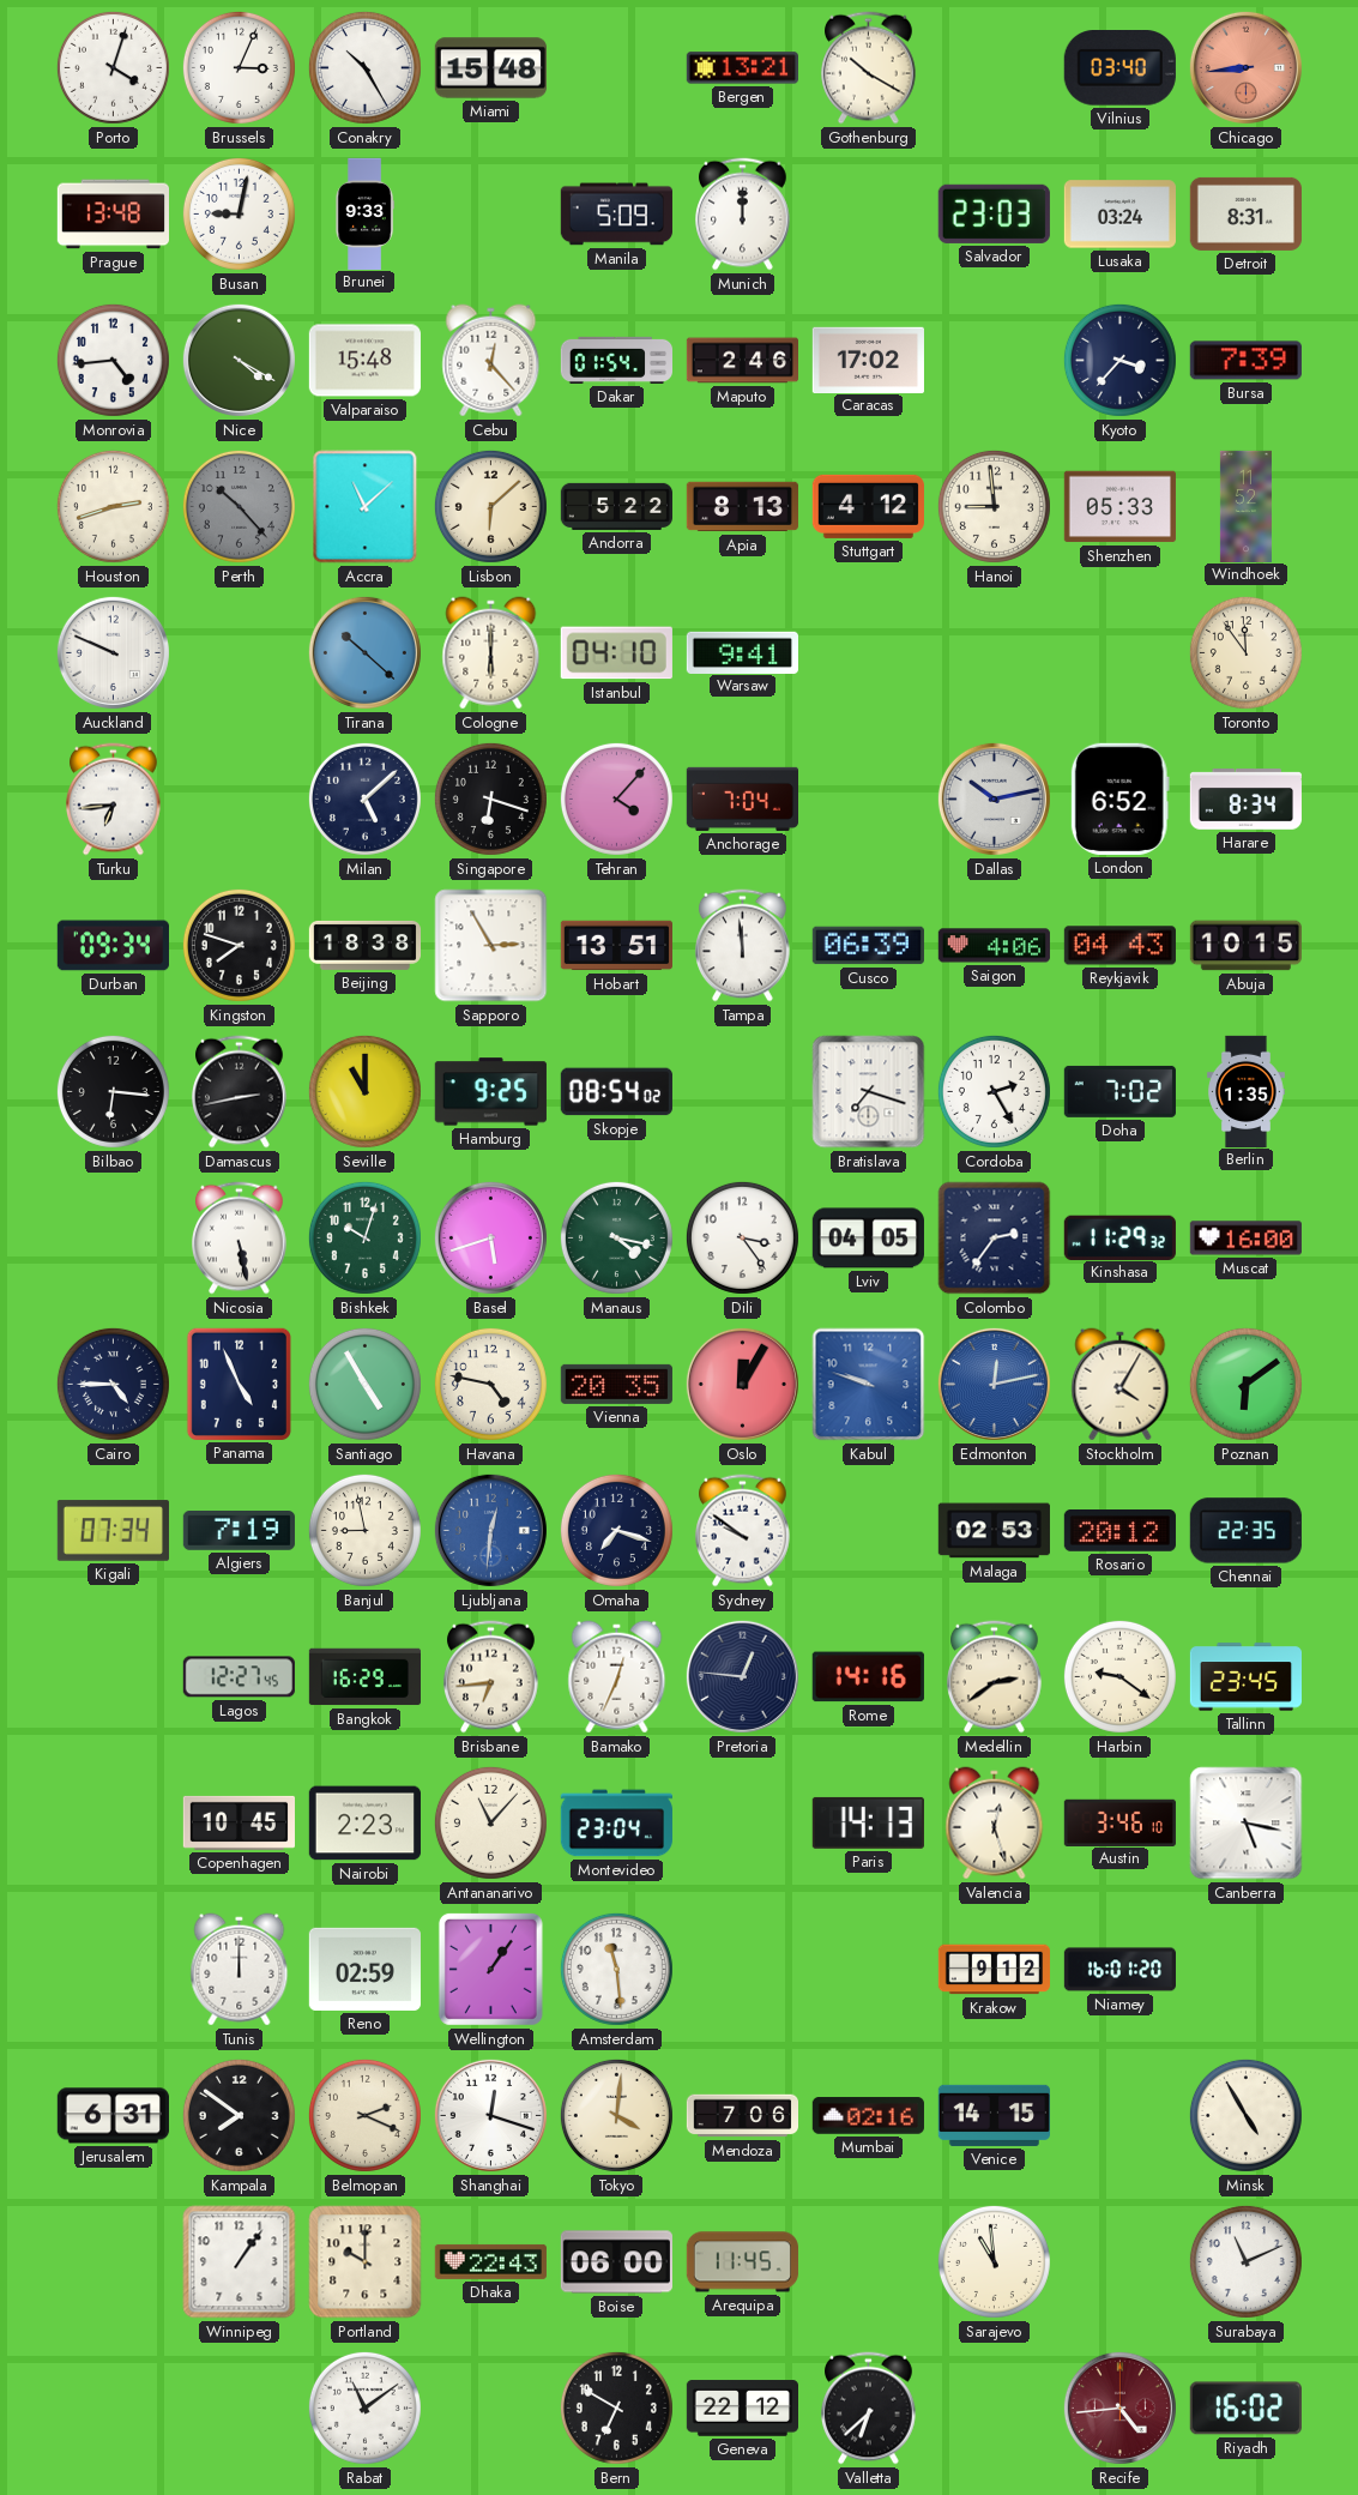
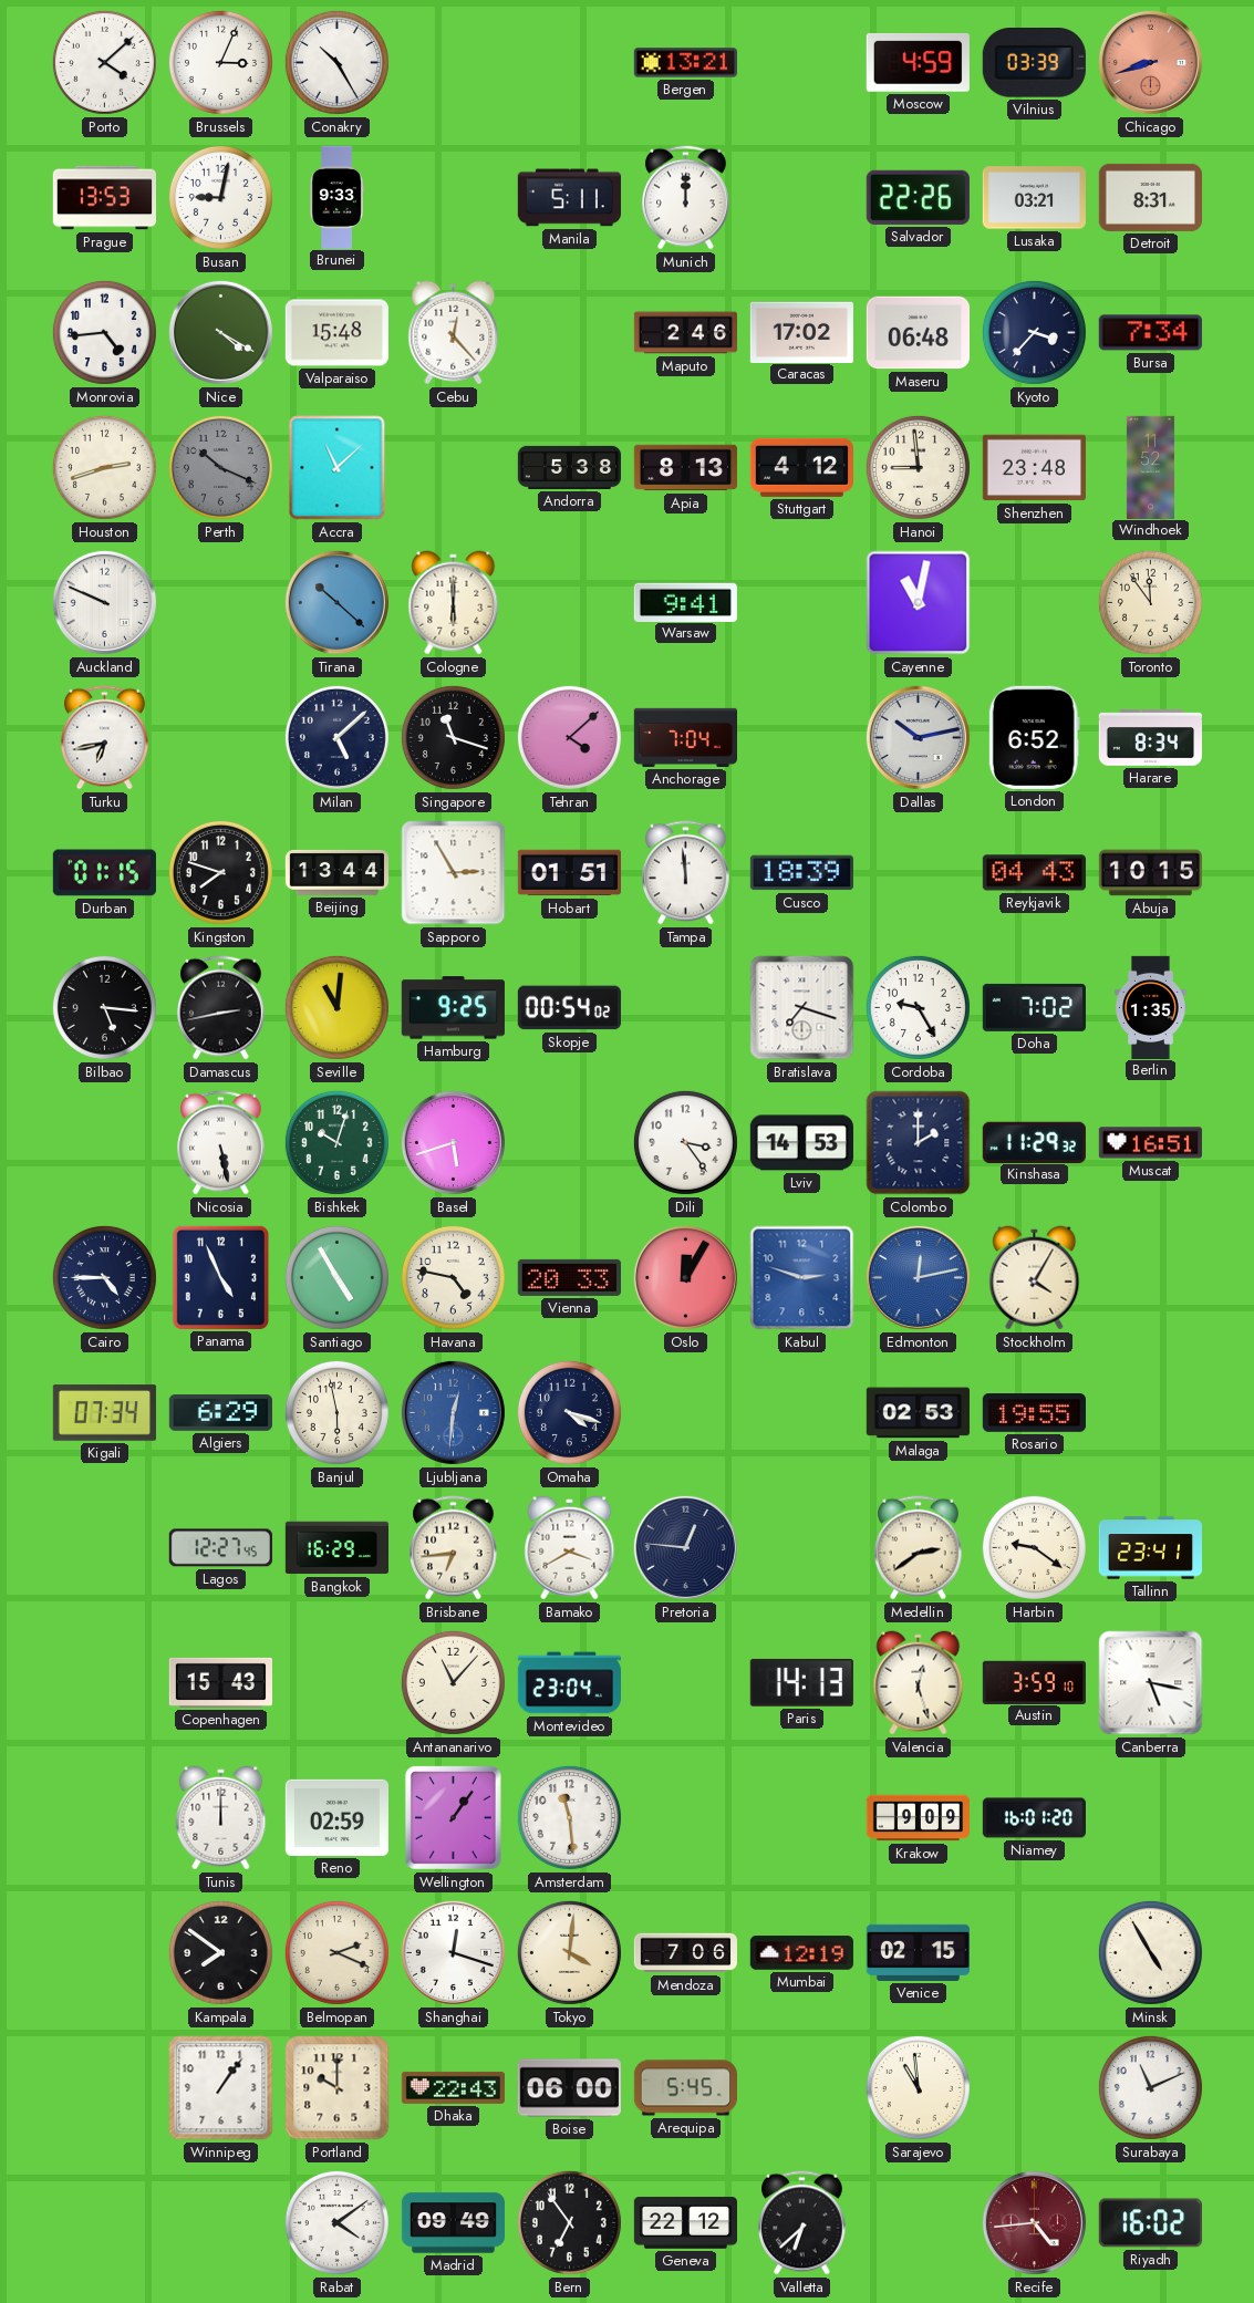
Porto: 4:03 -> 4:08 (104, 62)
Miami: 15:48 -> none (490, 68)
Gothenburg: 10:20 -> none (869, 68)
Moscow: none -> 4:59 (918, 62)
Vilnius: 03:40 -> 03:39 (1034, 63)
Chicago: 8:44 -> 8:42 (1150, 62)
Prague: 13:48 -> 13:53 (104, 198)
Manila: 5:09 -> 5:11 (569, 198)
Salvador: 23:03 -> 22:26 (918, 197)
Lusaka: 03:24 -> 03:21 (1034, 198)
Dakar: 01:54 -> none (616, 360)
Maseru: none -> 06:48 (918, 333)
Bursa: 7:39 -> 7:34 (1150, 333)
Perth: 10:23 -> 10:19 (220, 467)
Lisbon: 6:08 -> none (490, 506)
Andorra: 5:22 -> 5:38 (569, 467)
Shenzhen: 05:33 -> 23:48 (1034, 468)
Istanbul: 04:10 -> none (616, 653)
Cayenne: none -> 11:02 (919, 603)
Turku: 6:44 -> 6:43 (105, 738)
Singapore: 6:18 -> 11:18 (453, 737)
Tehran: 4:07 -> 4:08 (569, 737)
Durban: 09:34 -> 01:15 (104, 873)
Beijing: 18:38 -> 13:44 (336, 872)
Hobart: 13:51 -> 01:51 (569, 873)
Cusco: 06:39 -> 18:39 (801, 873)
Saigon: 4:06 -> none (994, 946)
Bilbao: 6:16 -> 5:16 (104, 1007)
Seville: 11:00 -> 11:01 (336, 1007)
Skopje: 08:54 -> 00:54 (569, 1008)
Cordoba: 2:25 -> 9:25 (918, 1007)
Manaus: 4:17 -> none (616, 1237)
Lviv: 04:05 -> 14:53 (801, 1143)
Colombo: 2:36 -> 2:00 (919, 1143)
Muscat: 16:00 -> 16:51 (1150, 1143)
Vienna: 20:35 -> 20:33 (569, 1277)
Kabul: 9:48 -> 2:48 (802, 1278)
Poznan: 6:09 -> none (1245, 1384)
Algiers: 7:19 -> 6:29 (220, 1413)
Banjul: 8:58 -> 5:58 (336, 1412)
Omaha: 7:18 -> 4:18 (569, 1412)
Sydney: 9:51 -> none (743, 1531)
Rosario: 20:12 -> 19:55 (1034, 1413)
Chennai: 22:35 -> none (1245, 1531)
Bamako: 12:34 -> 3:40 (570, 1548)
Rome: 14:16 -> none (868, 1677)
Tallinn: 23:45 -> 23:41 (1150, 1548)
Copenhagen: 10:45 -> 15:43 (220, 1682)
Nairobi: 2:23 -> none (364, 1824)
Austin: 3:46 -> 3:59 (1034, 1682)
Krakow: 9:12 -> 9:09 (918, 1818)
Jerusalem: 6:31 -> none (113, 2116)
Mumbai: 02:16 -> 12:19 (801, 1953)
Venice: 14:15 -> 02:15 (918, 1952)
Arequipa: 11:45 -> 5:45 (685, 2088)
Rabat: 11:09 -> 4:09 (336, 2222)
Madrid: none -> 09:49 (453, 2223)
Bern: 6:50 -> 6:54 (569, 2222)
